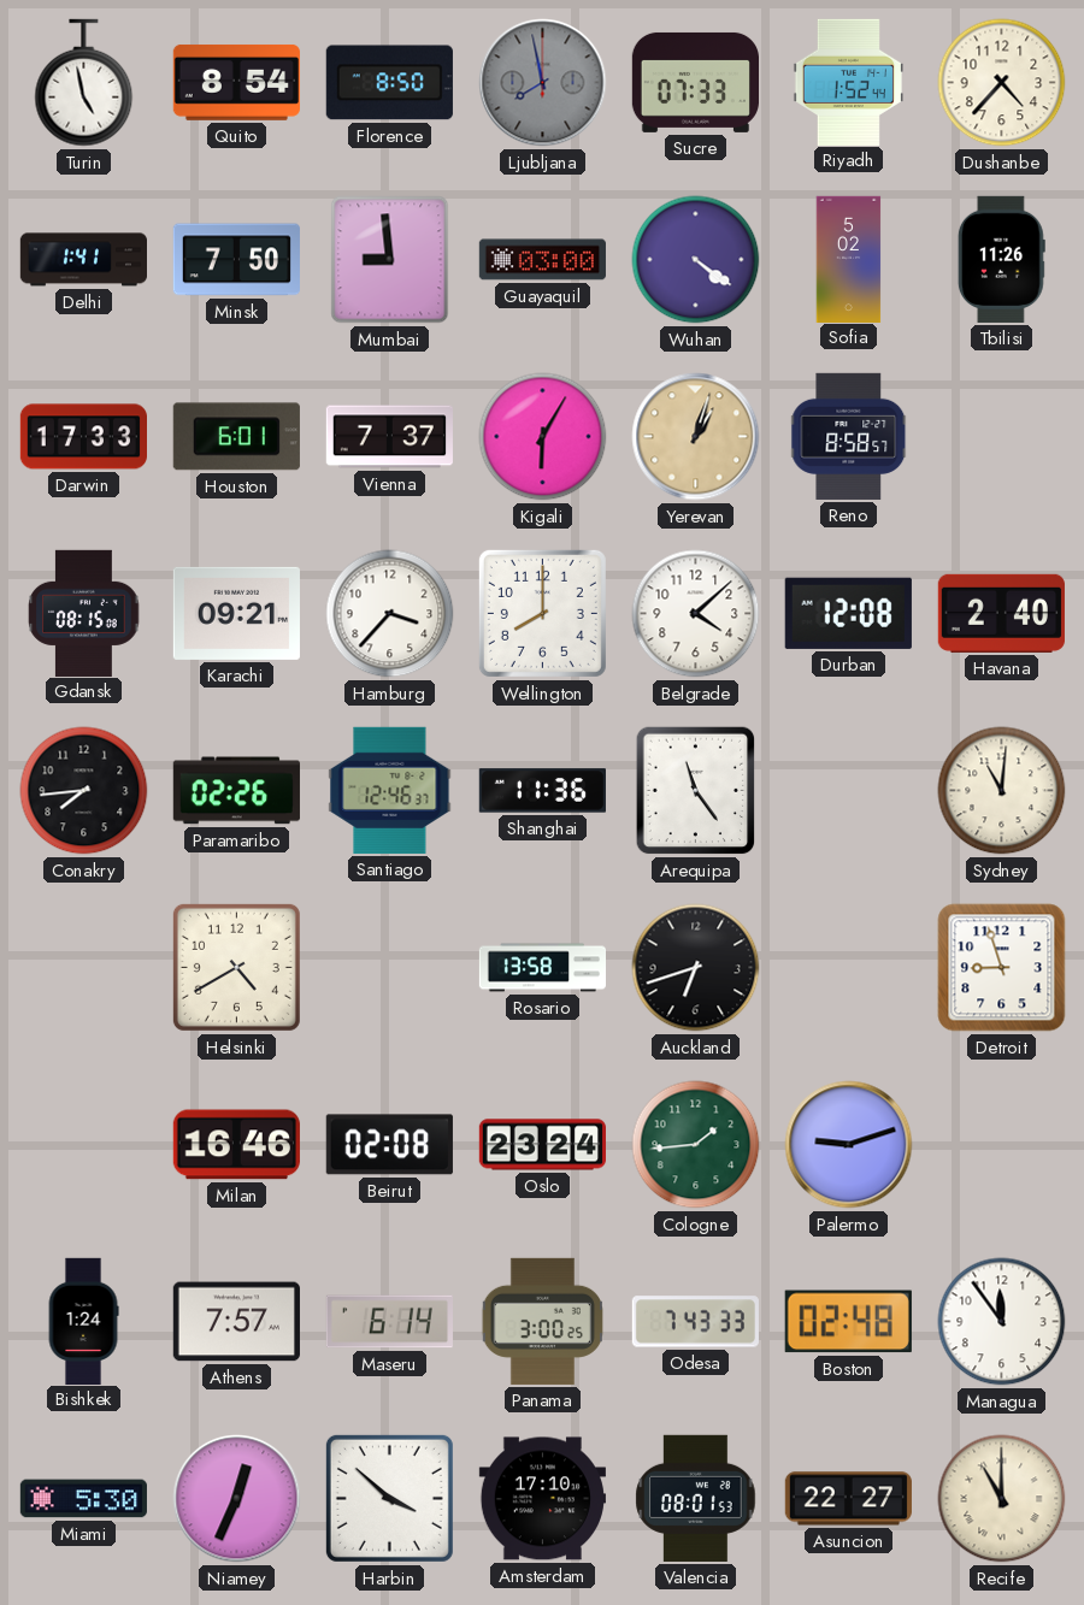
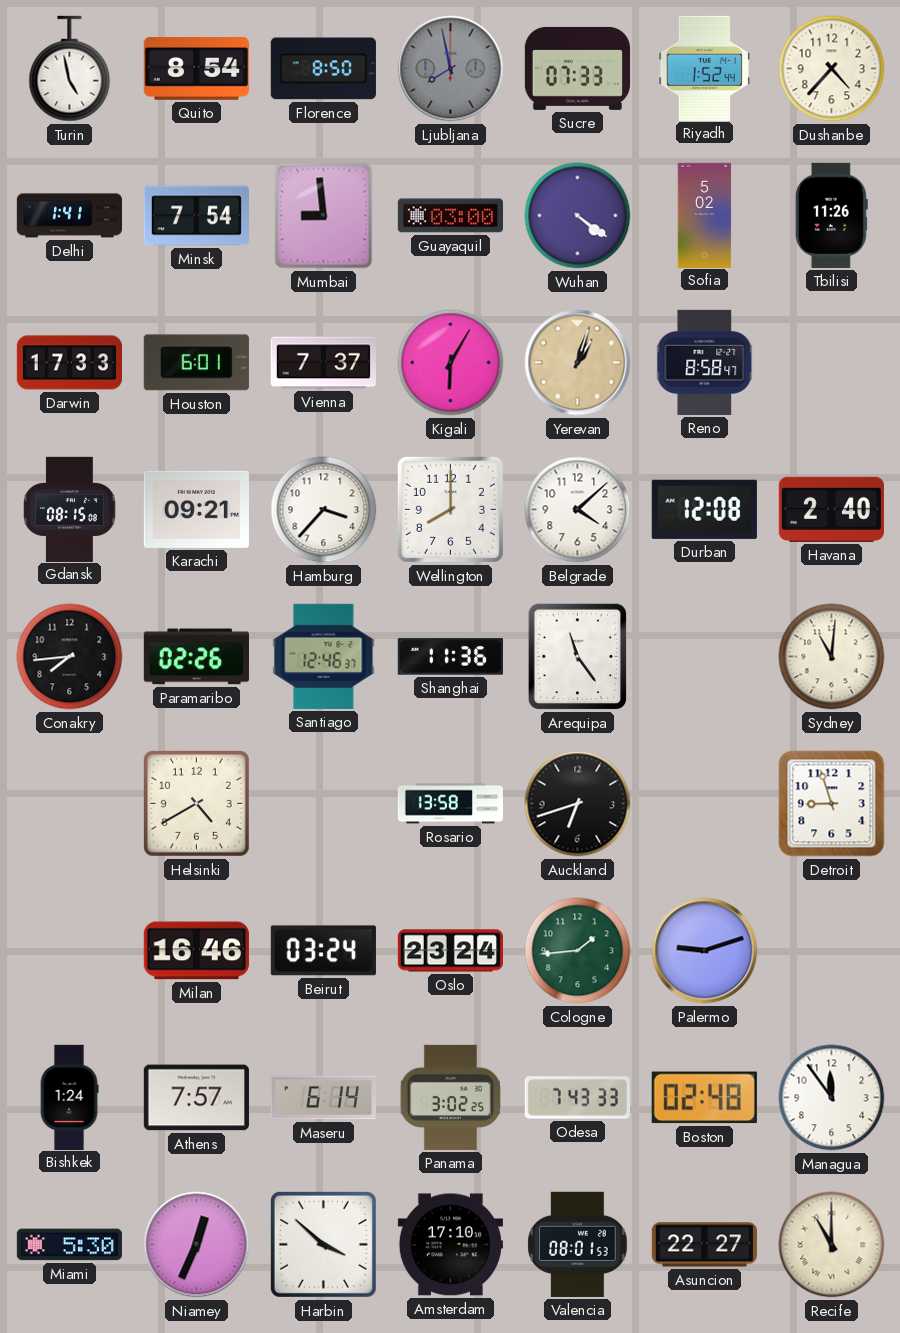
Minsk: 7:50 -> 7:54 (196, 216)
Reno: 8:58:57 -> 8:58:47 (705, 362)
Beirut: 02:08 -> 03:24 (323, 951)
Panama: 3:00 -> 3:02 (450, 1097)
